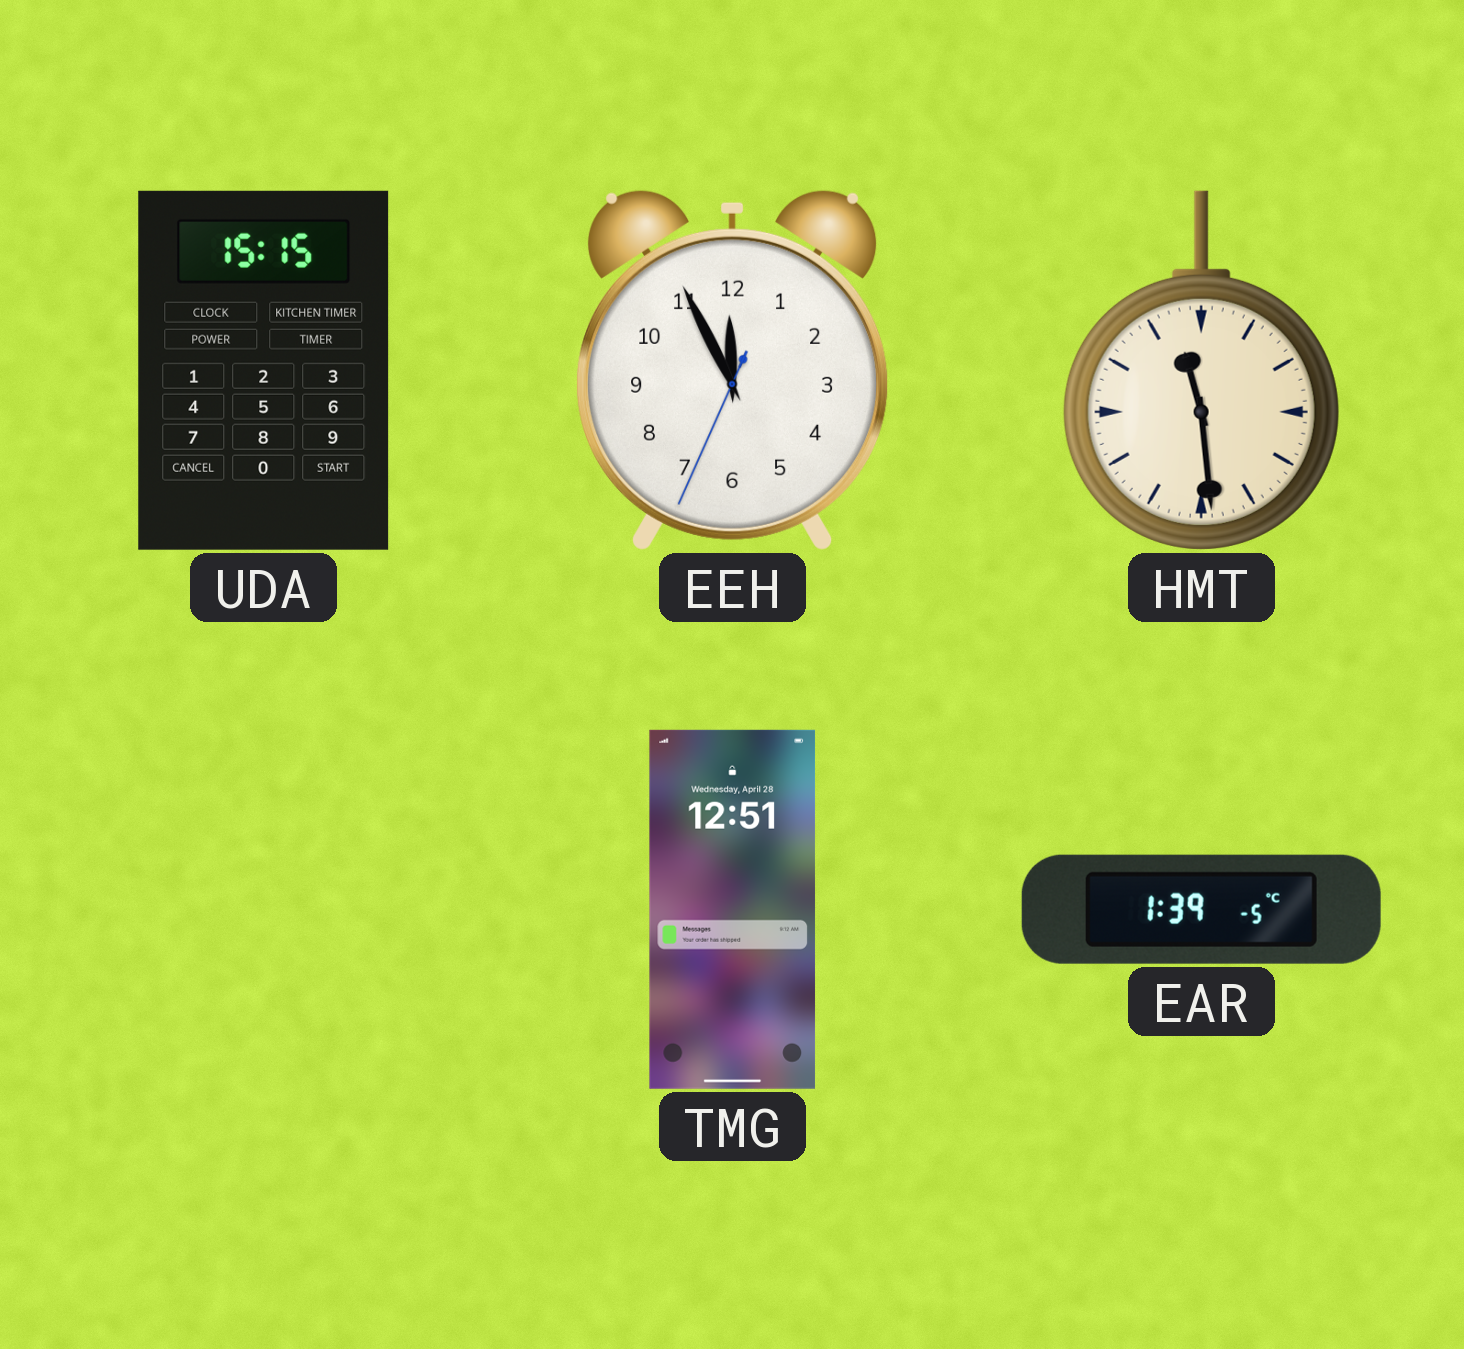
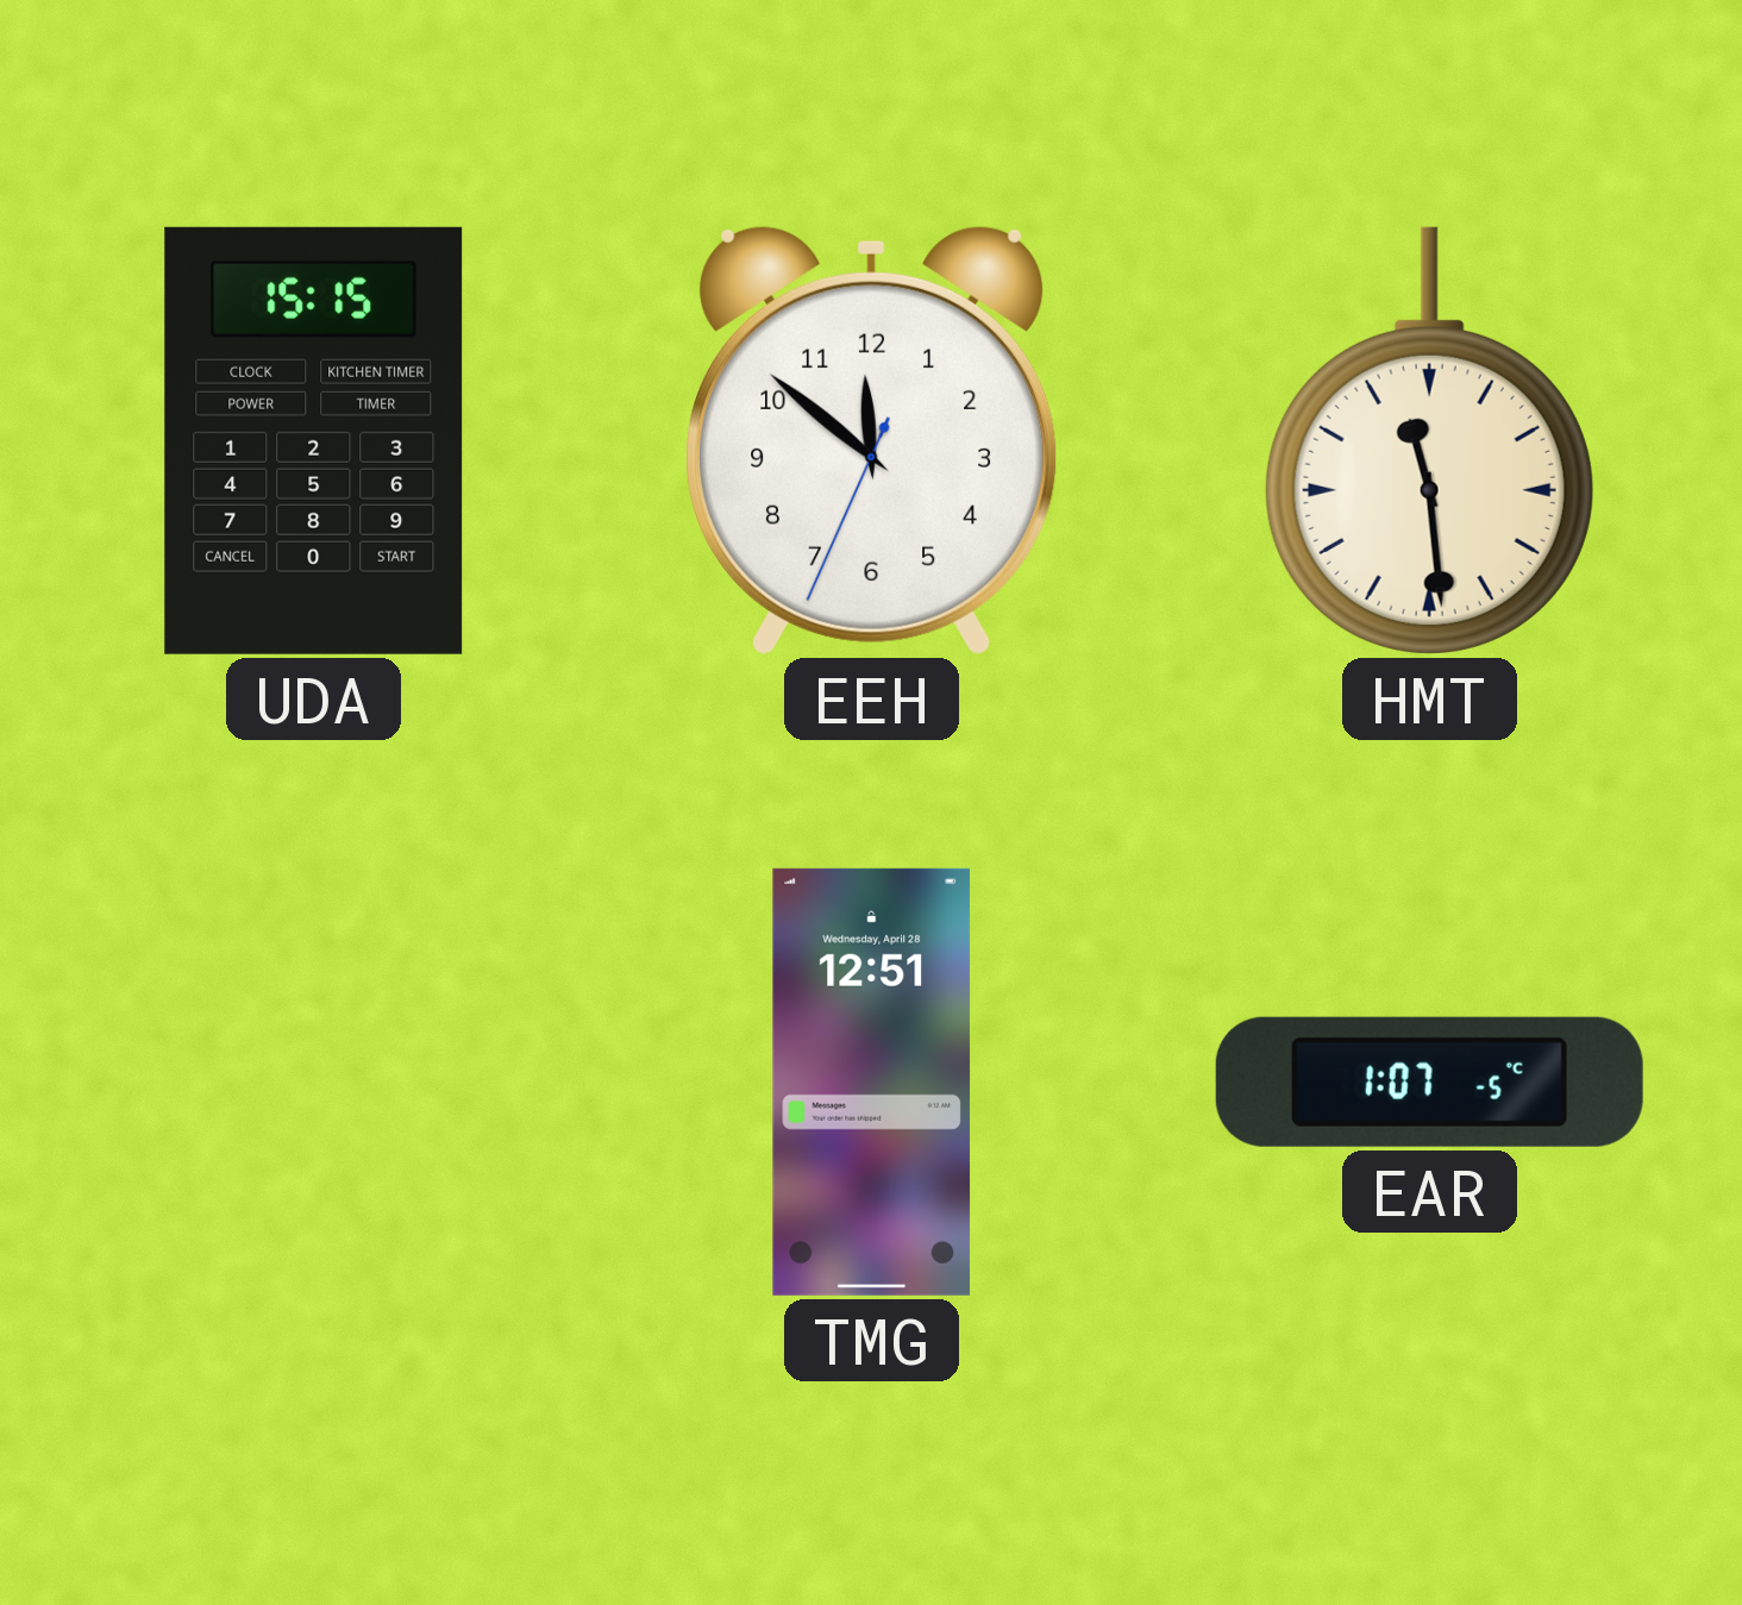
EEH: 11:55 -> 11:51 (872, 440)
EAR: 1:39 -> 1:07 (1429, 1082)
